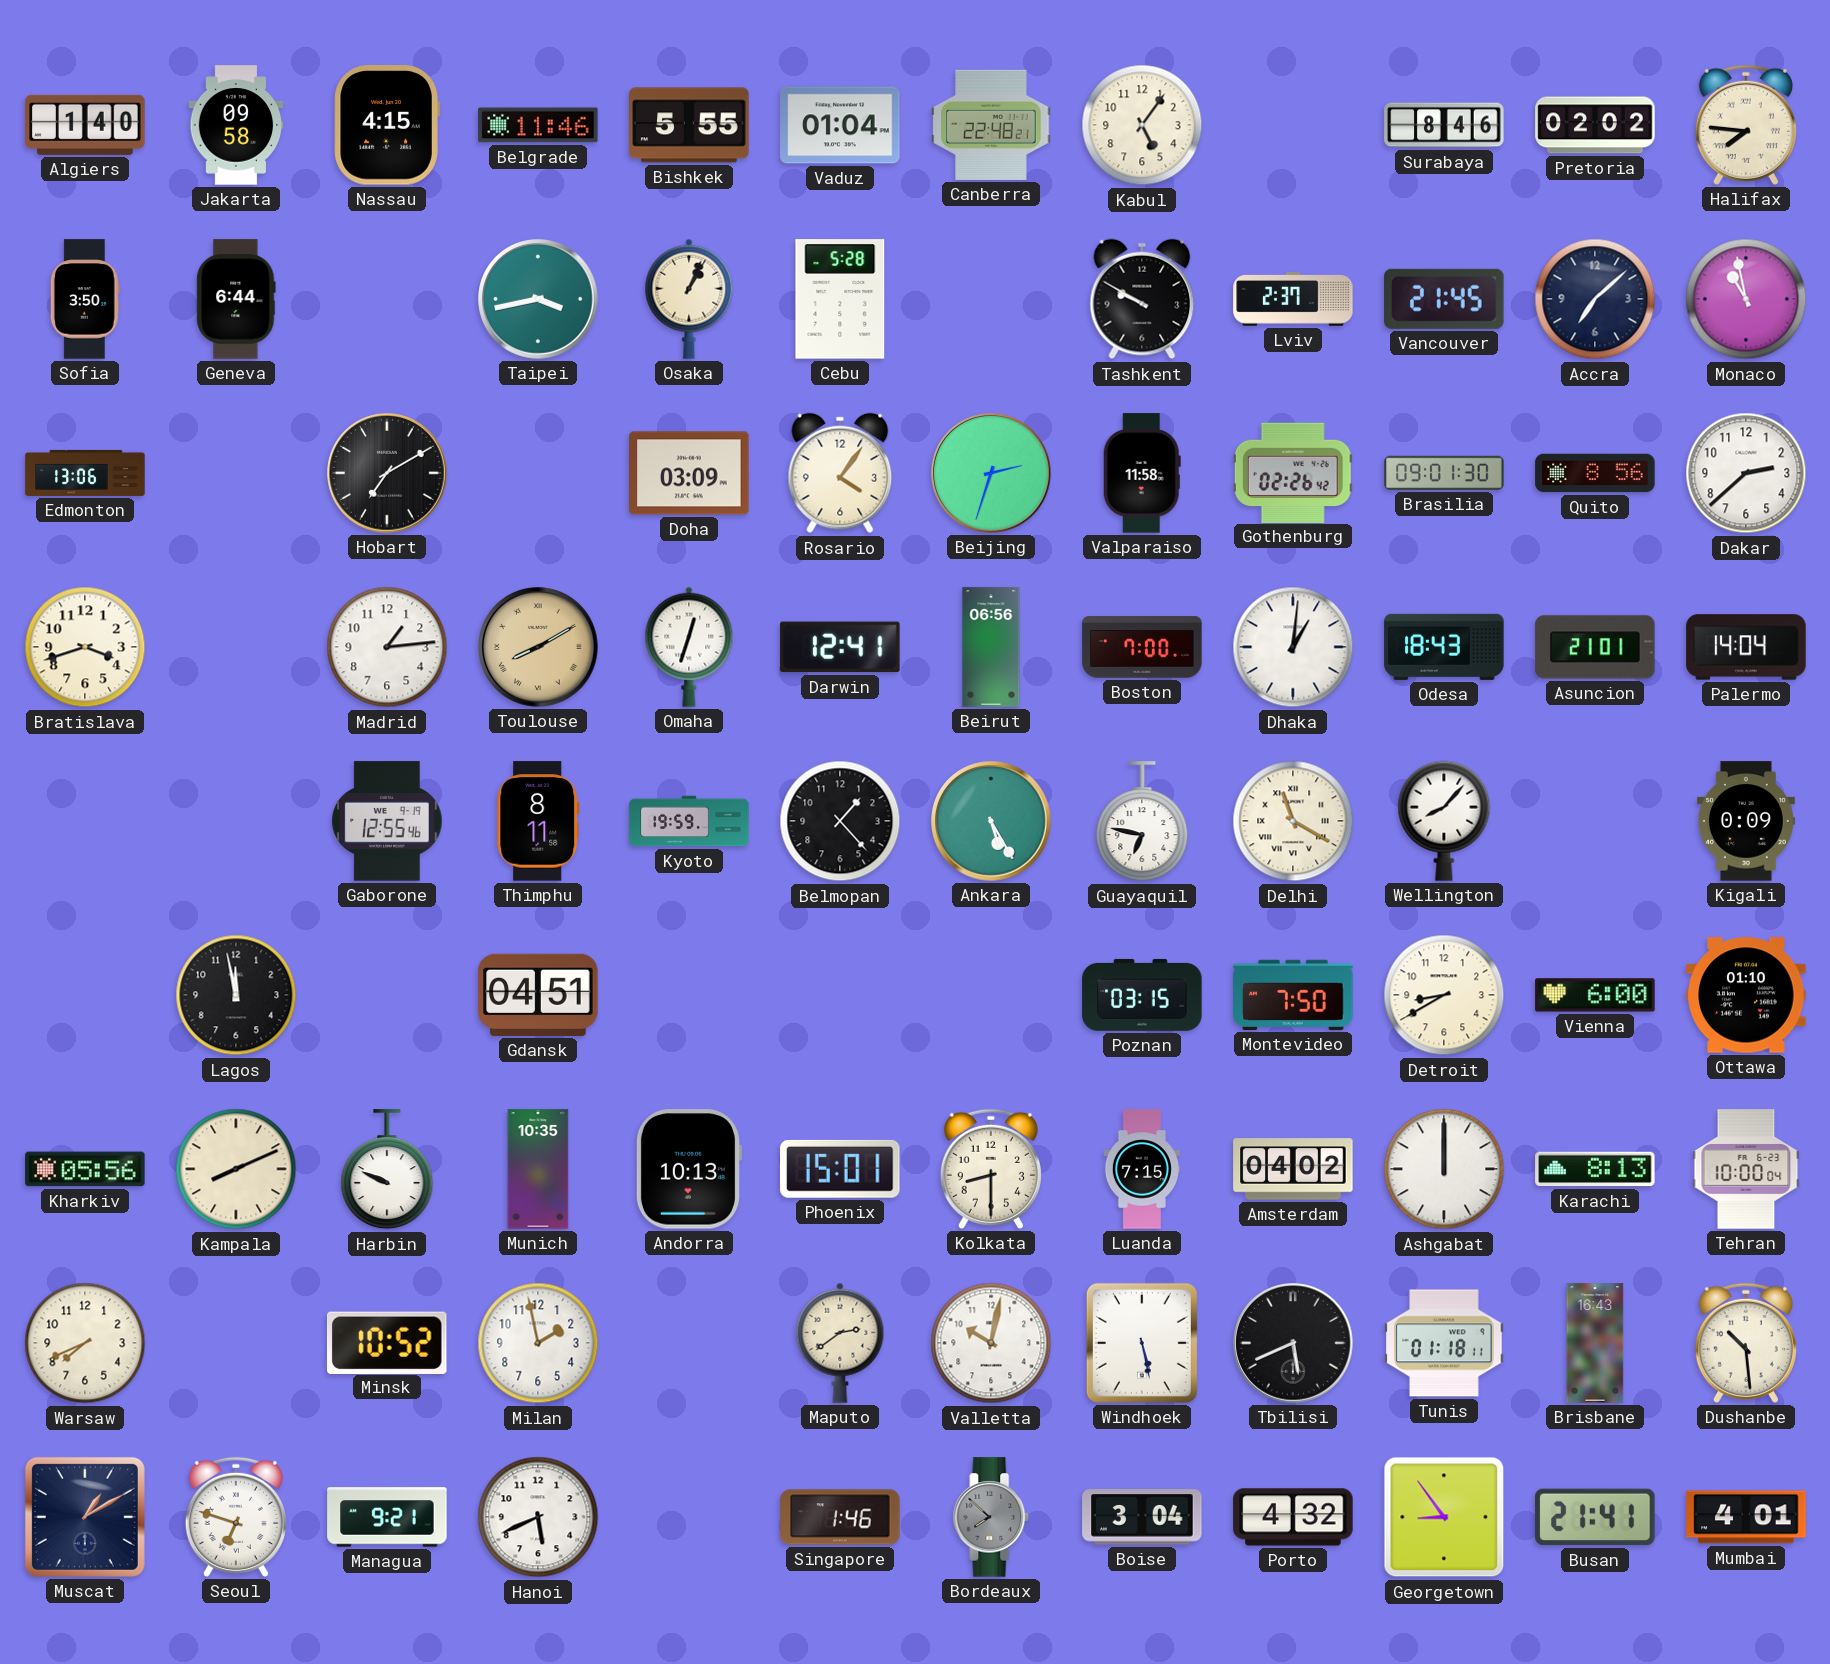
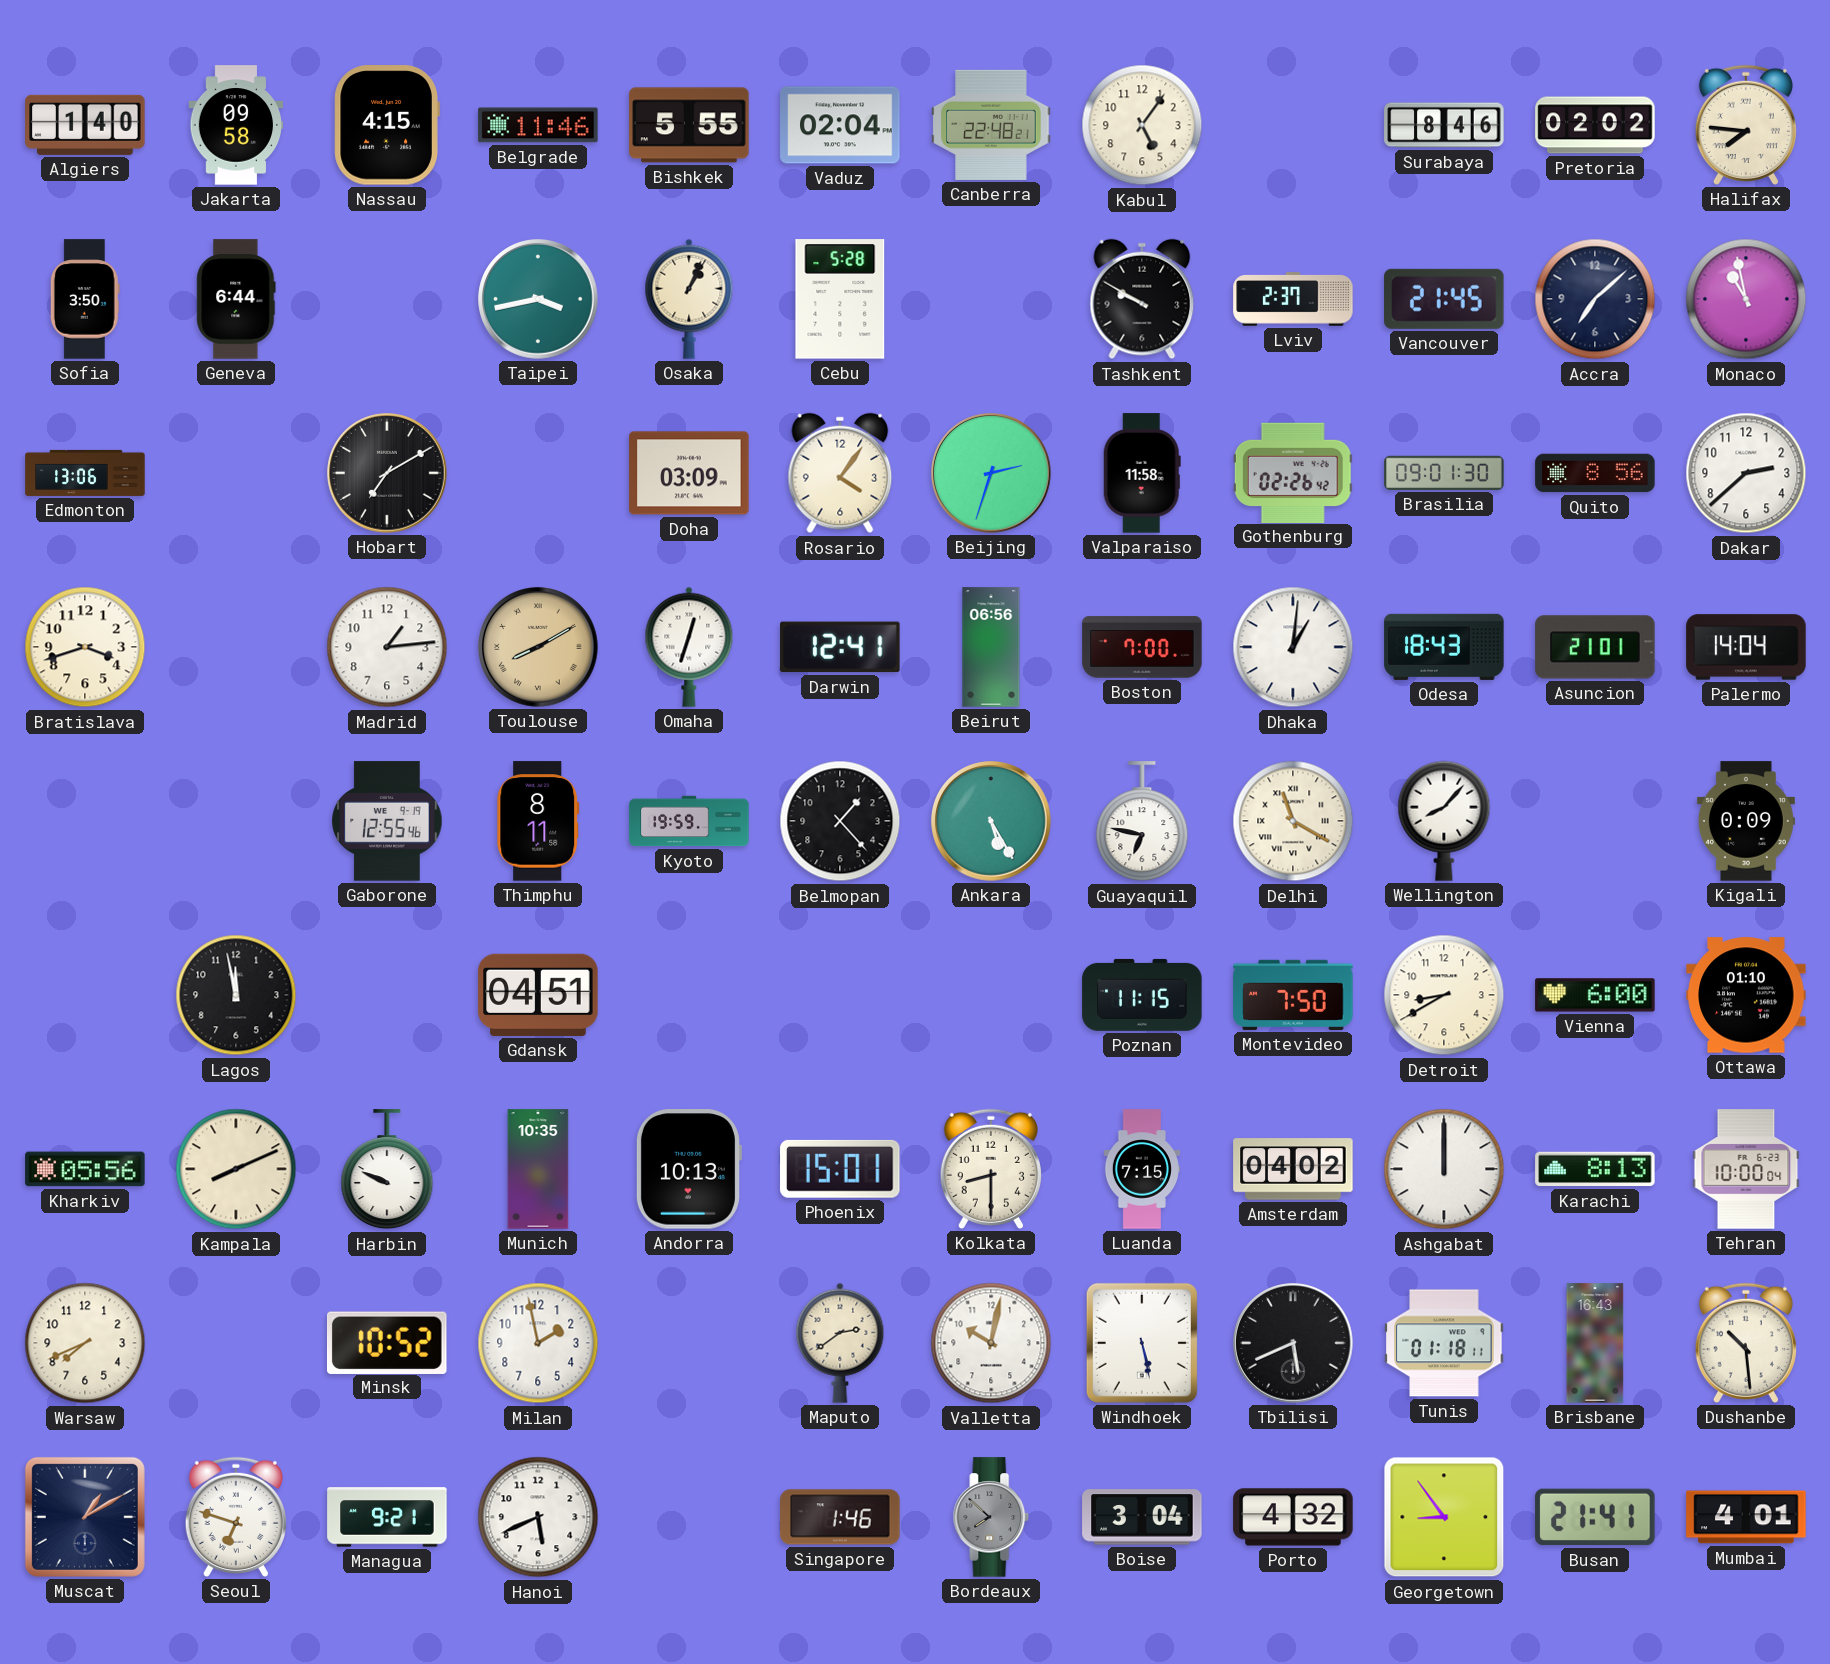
Vaduz: 01:04 -> 02:04 (840, 125)
Poznan: 03:15 -> 11:15 (1142, 995)
